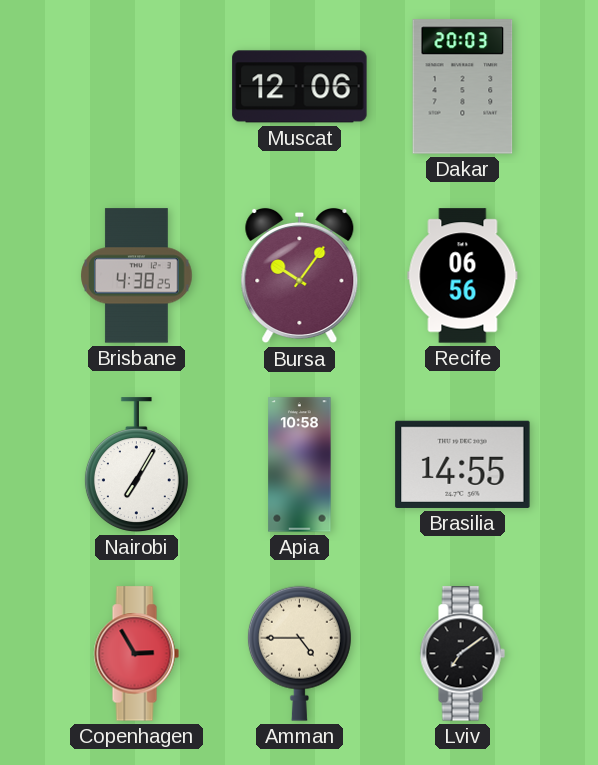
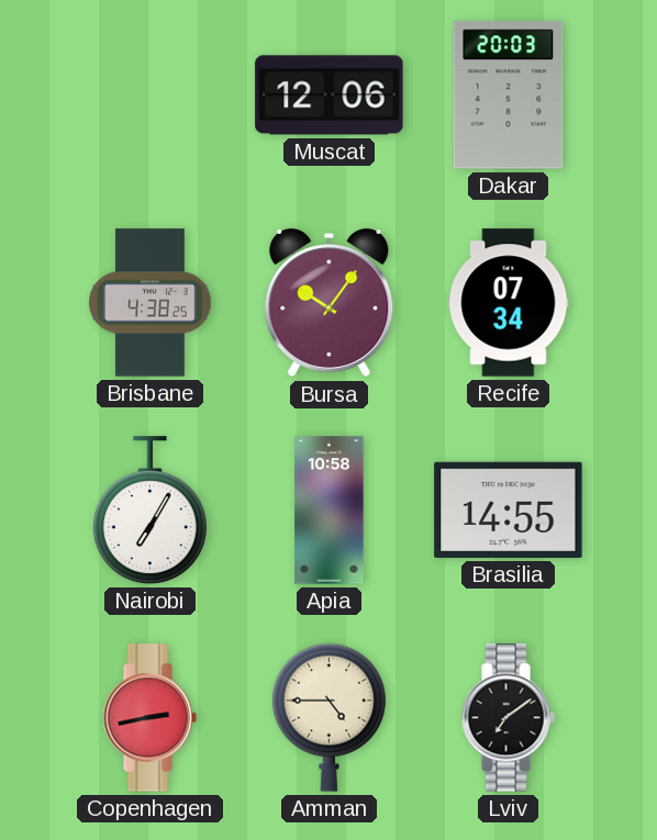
Recife: 06:56 -> 07:34 (509, 303)
Copenhagen: 2:55 -> 2:43 (149, 718)
